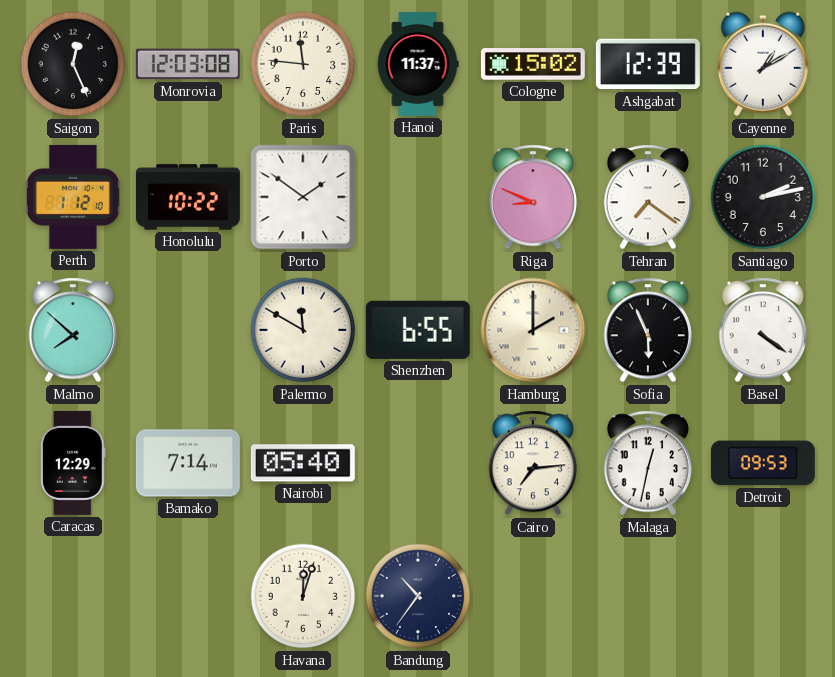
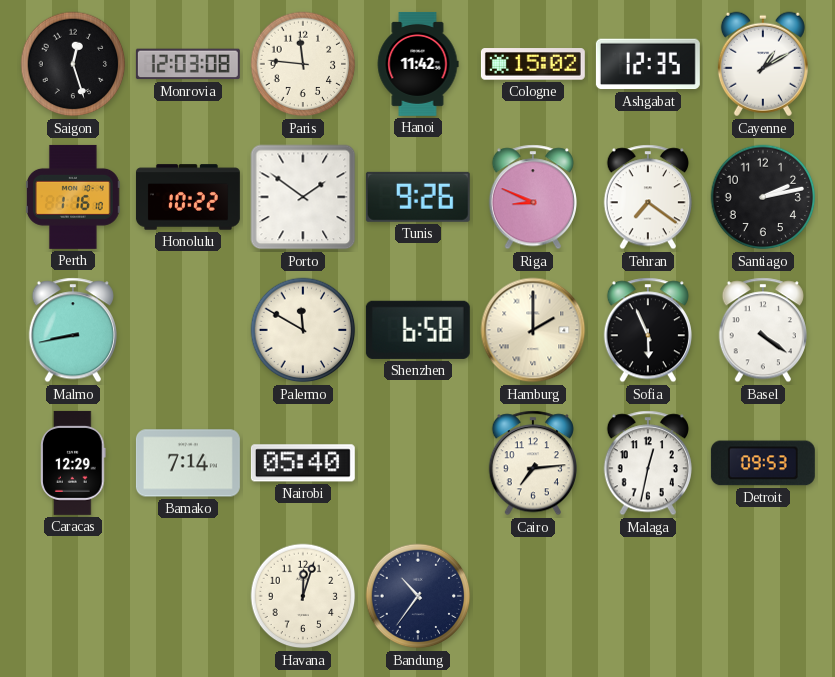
Saigon: 12:26 -> 12:27 (73, 64)
Hanoi: 11:37 -> 11:42 (418, 64)
Ashgabat: 12:39 -> 12:35 (648, 64)
Perth: 1:12 -> 1:16 (74, 197)
Tunis: none -> 9:26 (418, 197)
Malmo: 7:52 -> 8:43 (73, 330)
Shenzhen: 6:55 -> 6:58 (418, 330)
